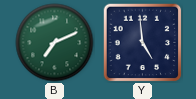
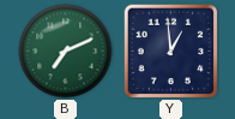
Y: 4:59 -> 12:59 (171, 52)
